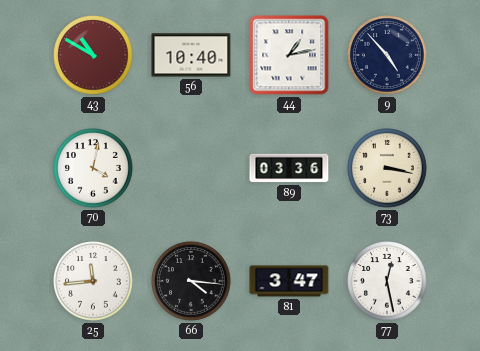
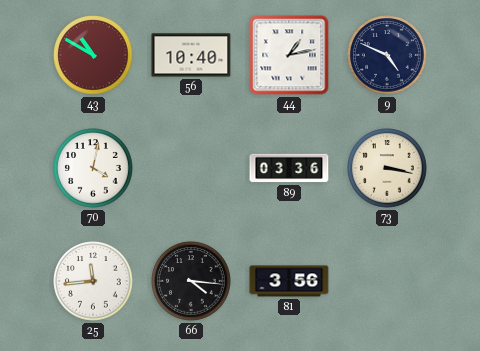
9: 4:53 -> 4:49 (387, 55)
81: 3:47 -> 3:56 (289, 281)
77: 12:28 -> none (387, 281)
